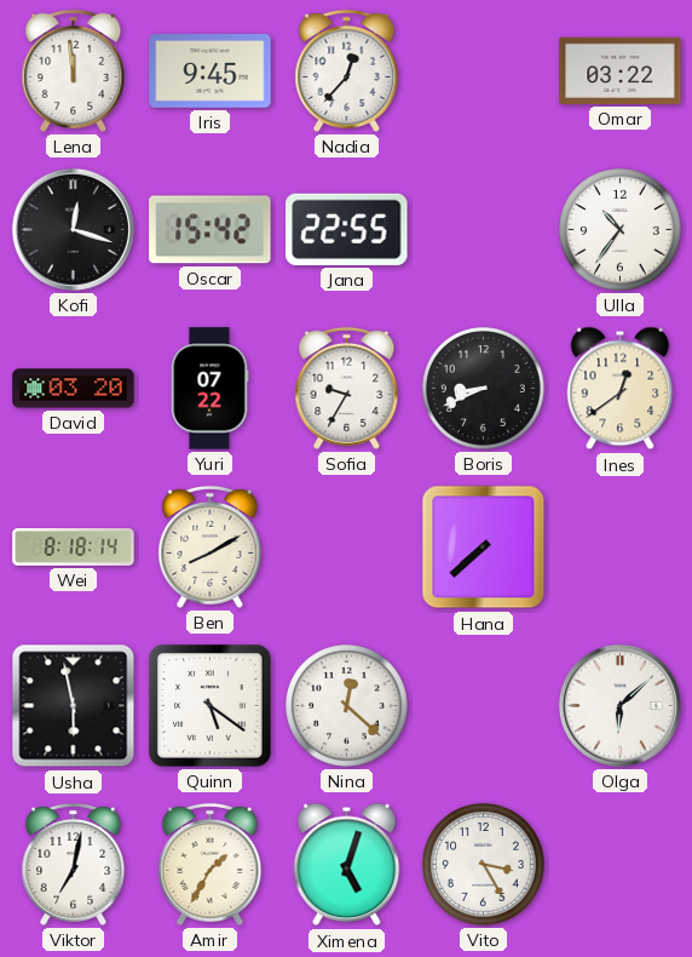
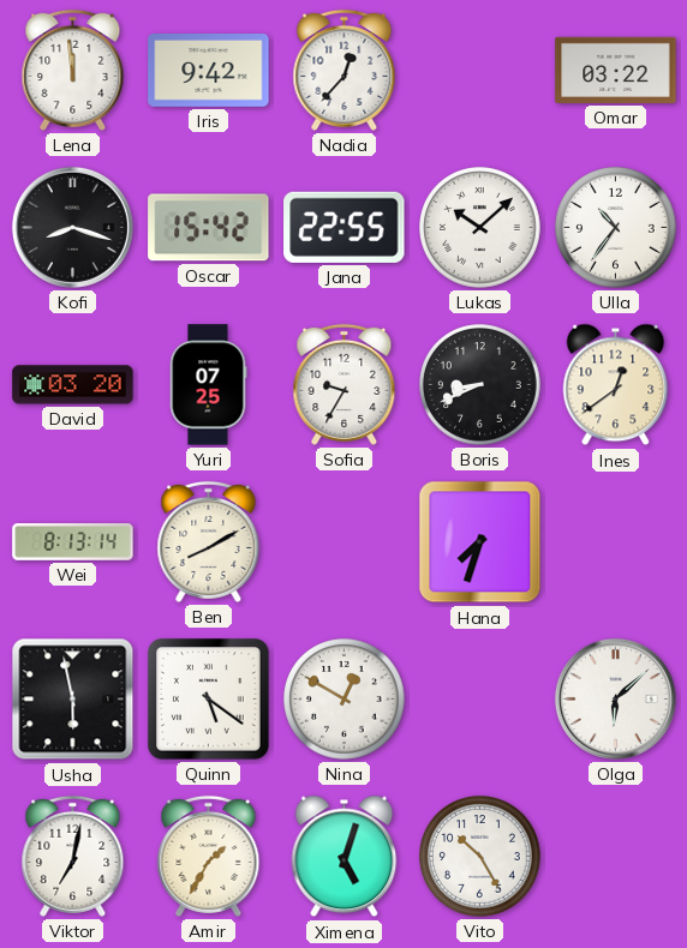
Iris: 9:45 -> 9:42 (209, 71)
Kofi: 12:18 -> 8:18 (72, 227)
Lukas: none -> 10:08 (480, 228)
Yuri: 07:22 -> 07:25 (208, 385)
Wei: 8:18 -> 8:13 (73, 542)
Hana: 7:38 -> 7:33 (480, 542)
Nina: 12:22 -> 12:50 (345, 700)
Vito: 3:25 -> 10:25 (480, 857)
